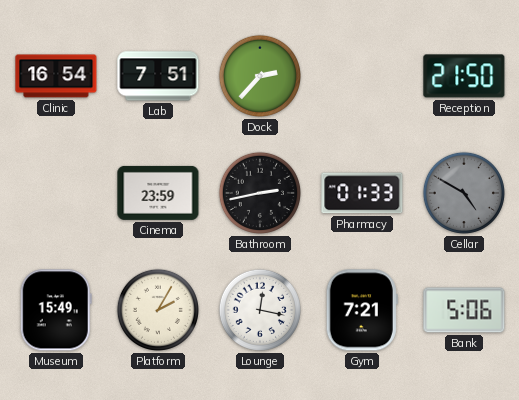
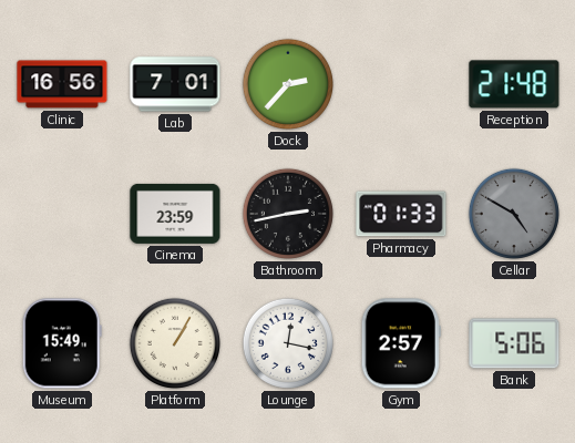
Clinic: 16:54 -> 16:56 (62, 84)
Lab: 7:51 -> 7:01 (175, 84)
Reception: 21:50 -> 21:48 (514, 84)
Platform: 2:05 -> 1:05 (175, 343)
Gym: 7:21 -> 2:57 (401, 343)
